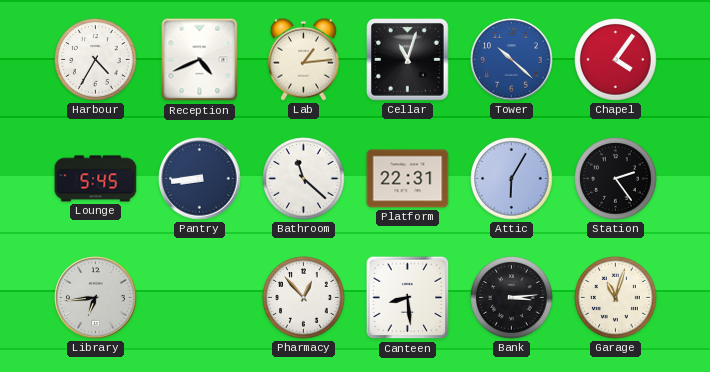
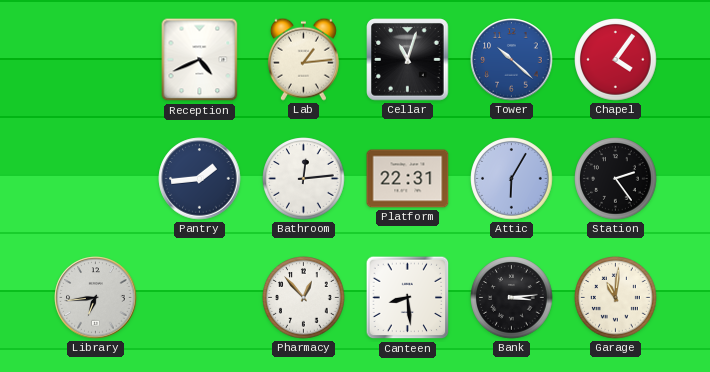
Harbour: 4:35 -> none (96, 60)
Lounge: 5:45 -> none (96, 179)
Pantry: 8:44 -> 1:44 (200, 179)
Bathroom: 11:22 -> 12:14 (304, 179)
Garage: 11:03 -> 11:01 (616, 298)
